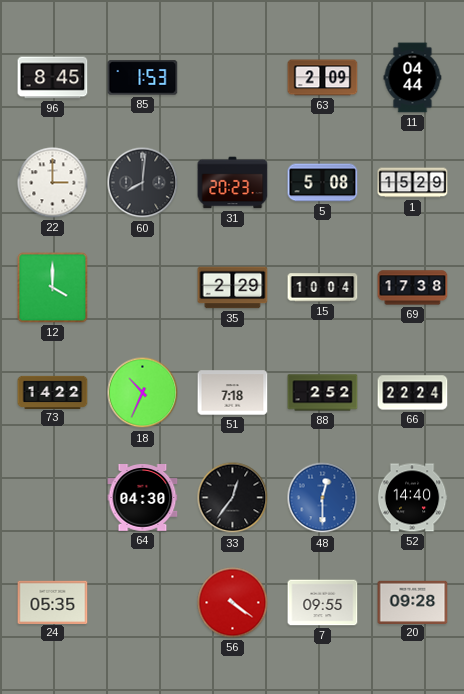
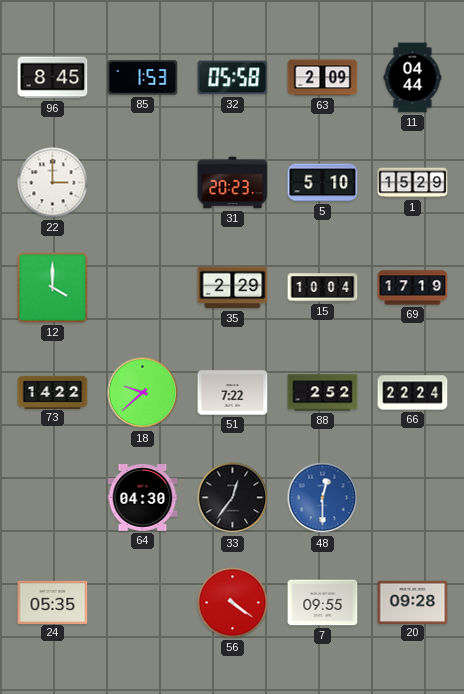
32: none -> 05:58 (233, 78)
60: 8:01 -> none (143, 183)
5: 5:08 -> 5:10 (323, 183)
69: 17:38 -> 17:19 (413, 288)
18: 10:34 -> 9:38 (143, 393)
51: 7:18 -> 7:22 (233, 393)
52: 14:40 -> none (412, 498)
